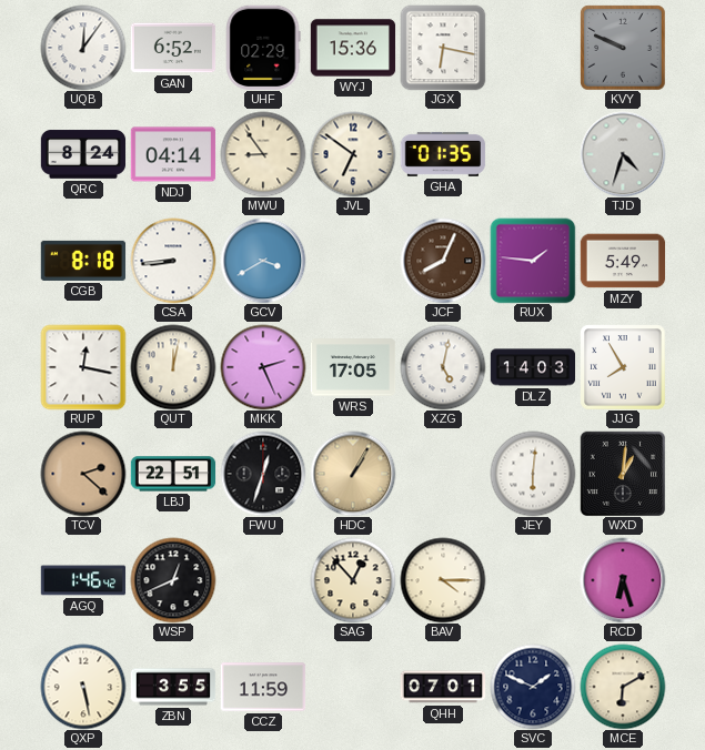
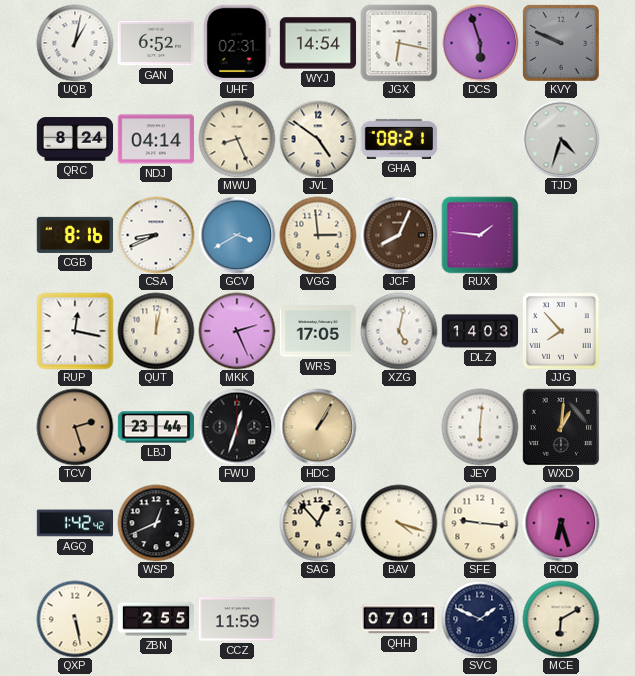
UQB: 12:06 -> 1:02 (75, 43)
UHF: 02:29 -> 02:31 (237, 43)
WYJ: 15:36 -> 14:54 (318, 43)
DCS: none -> 5:57 (480, 43)
MWU: 8:54 -> 8:26 (237, 139)
JVL: 6:51 -> 4:51 (318, 139)
GHA: 01:35 -> 08:21 (399, 139)
CGB: 8:18 -> 8:16 (75, 235)
CSA: 8:44 -> 8:41 (156, 235)
VGG: none -> 2:59 (318, 235)
MZY: 5:49 -> none (623, 261)
JJG: 7:55 -> 7:53 (561, 331)
TCV: 2:22 -> 2:27 (75, 427)
LBJ: 22:51 -> 23:44 (156, 427)
AGQ: 1:46 -> 1:42 (75, 523)
BAV: 4:15 -> 4:18 (399, 523)
SFE: none -> 9:16 (480, 523)
ZBN: 3:55 -> 2:55 (156, 619)
